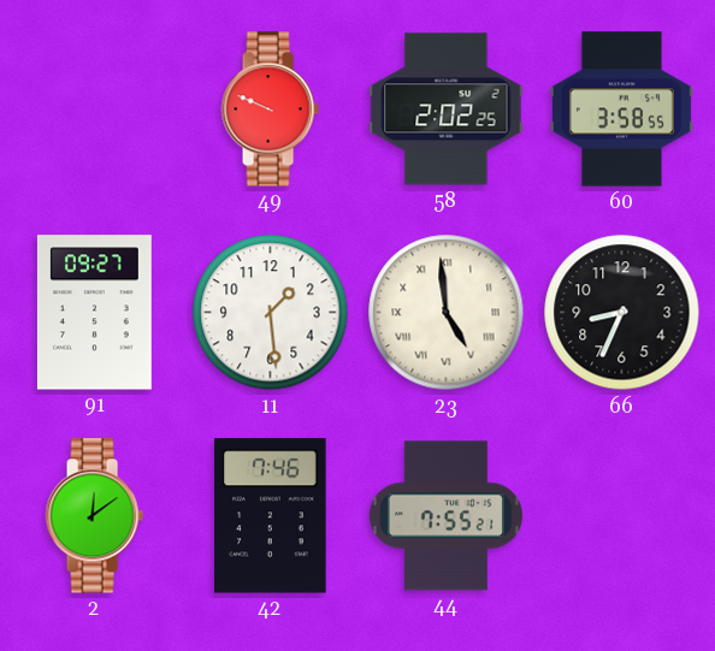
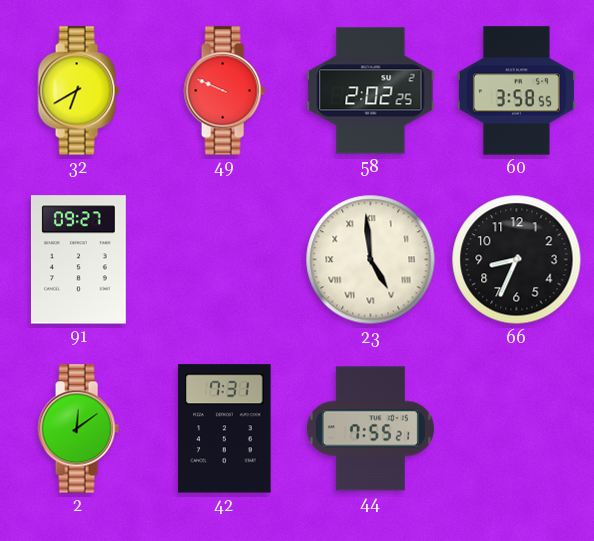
32: none -> 6:40 (78, 91)
11: 1:29 -> none (271, 313)
42: 7:46 -> 7:31 (225, 429)
